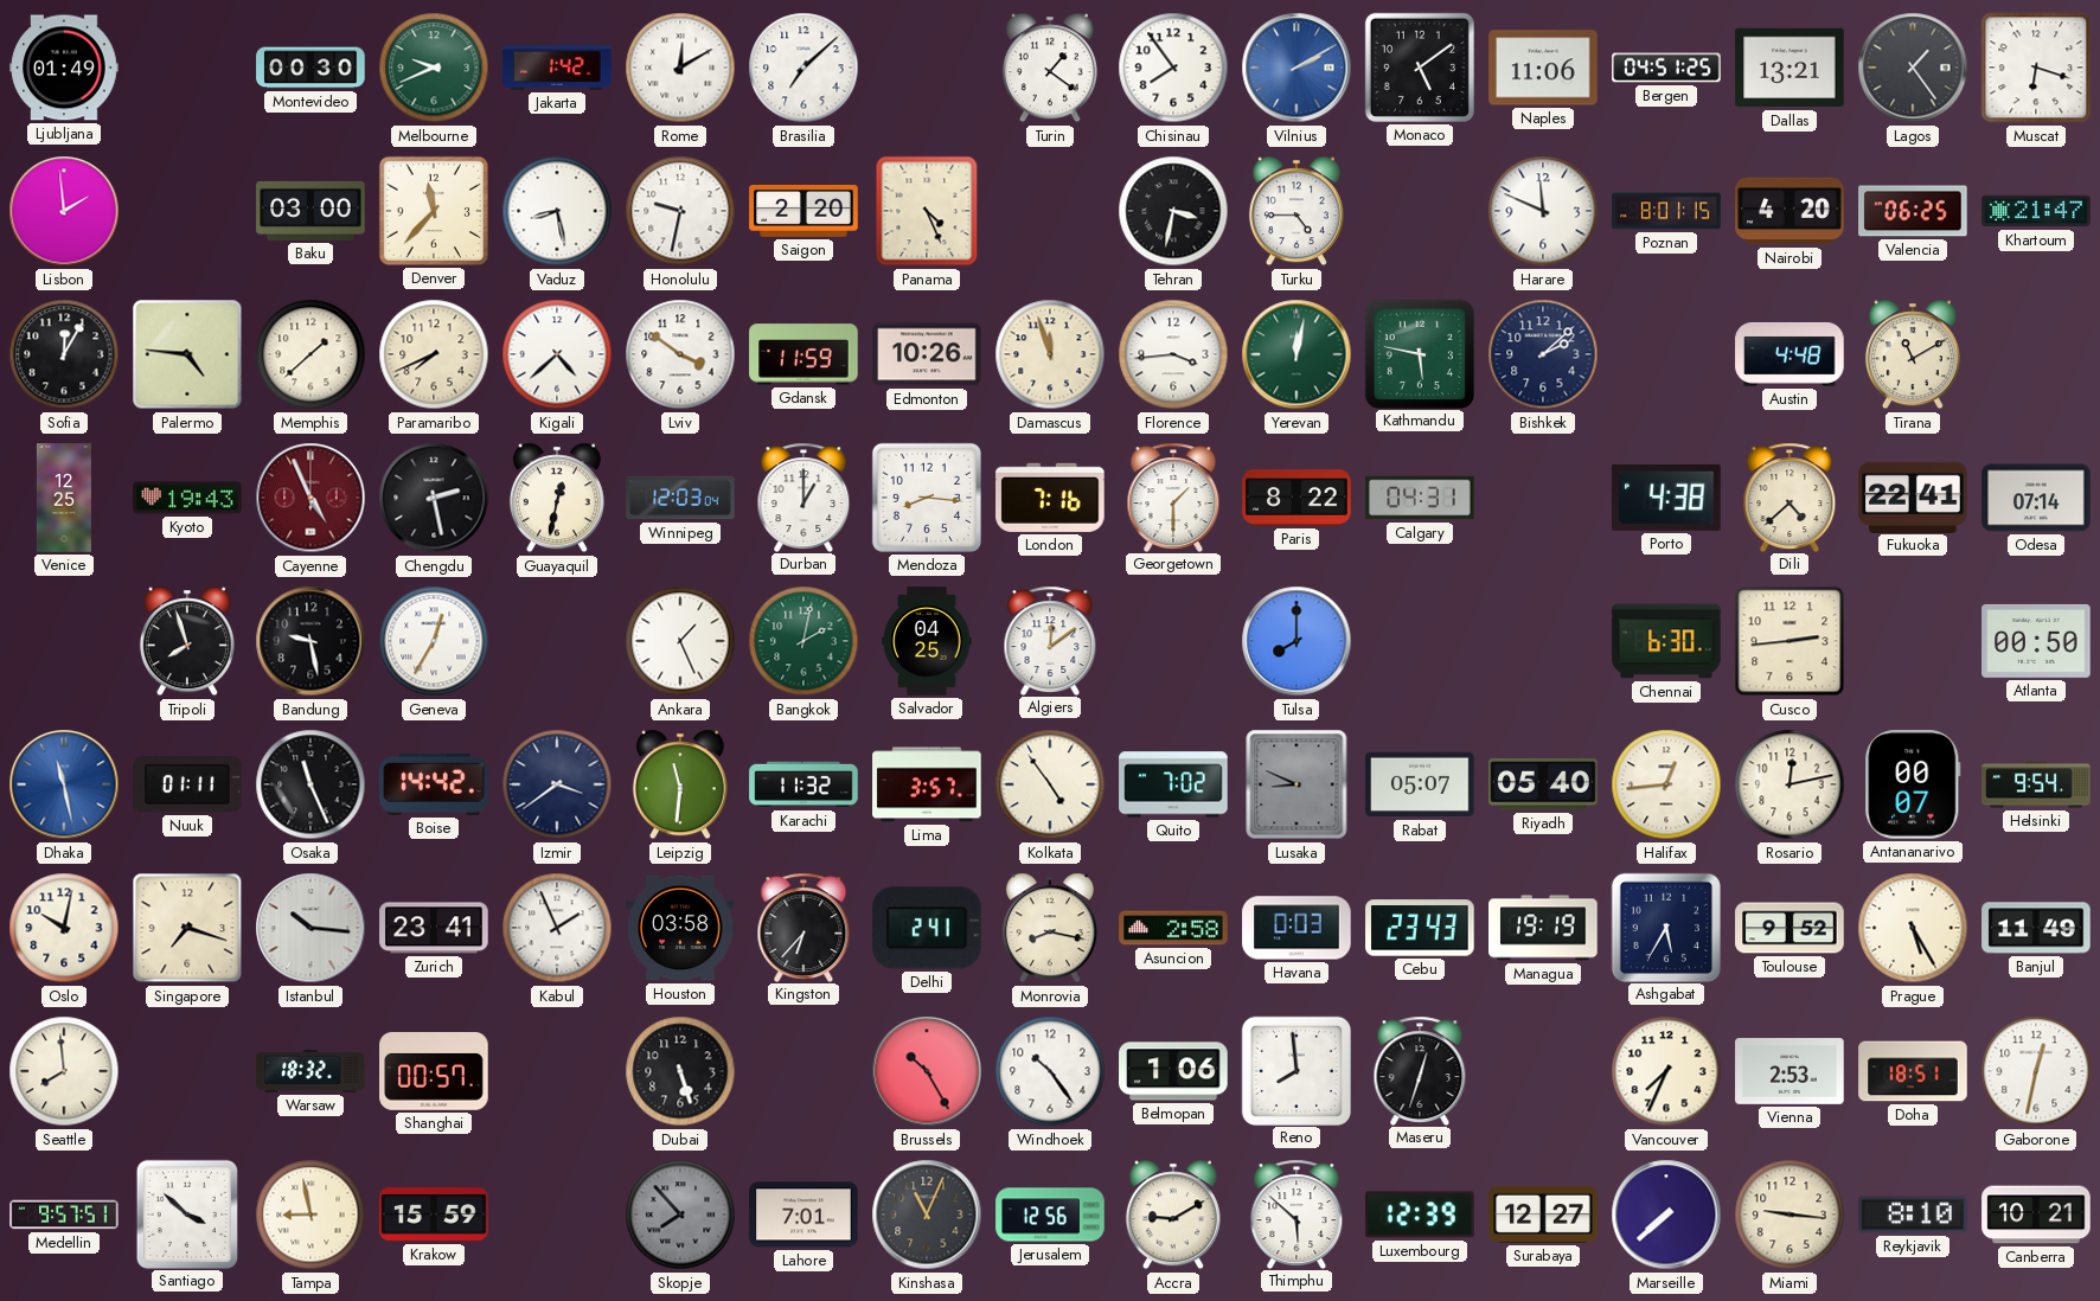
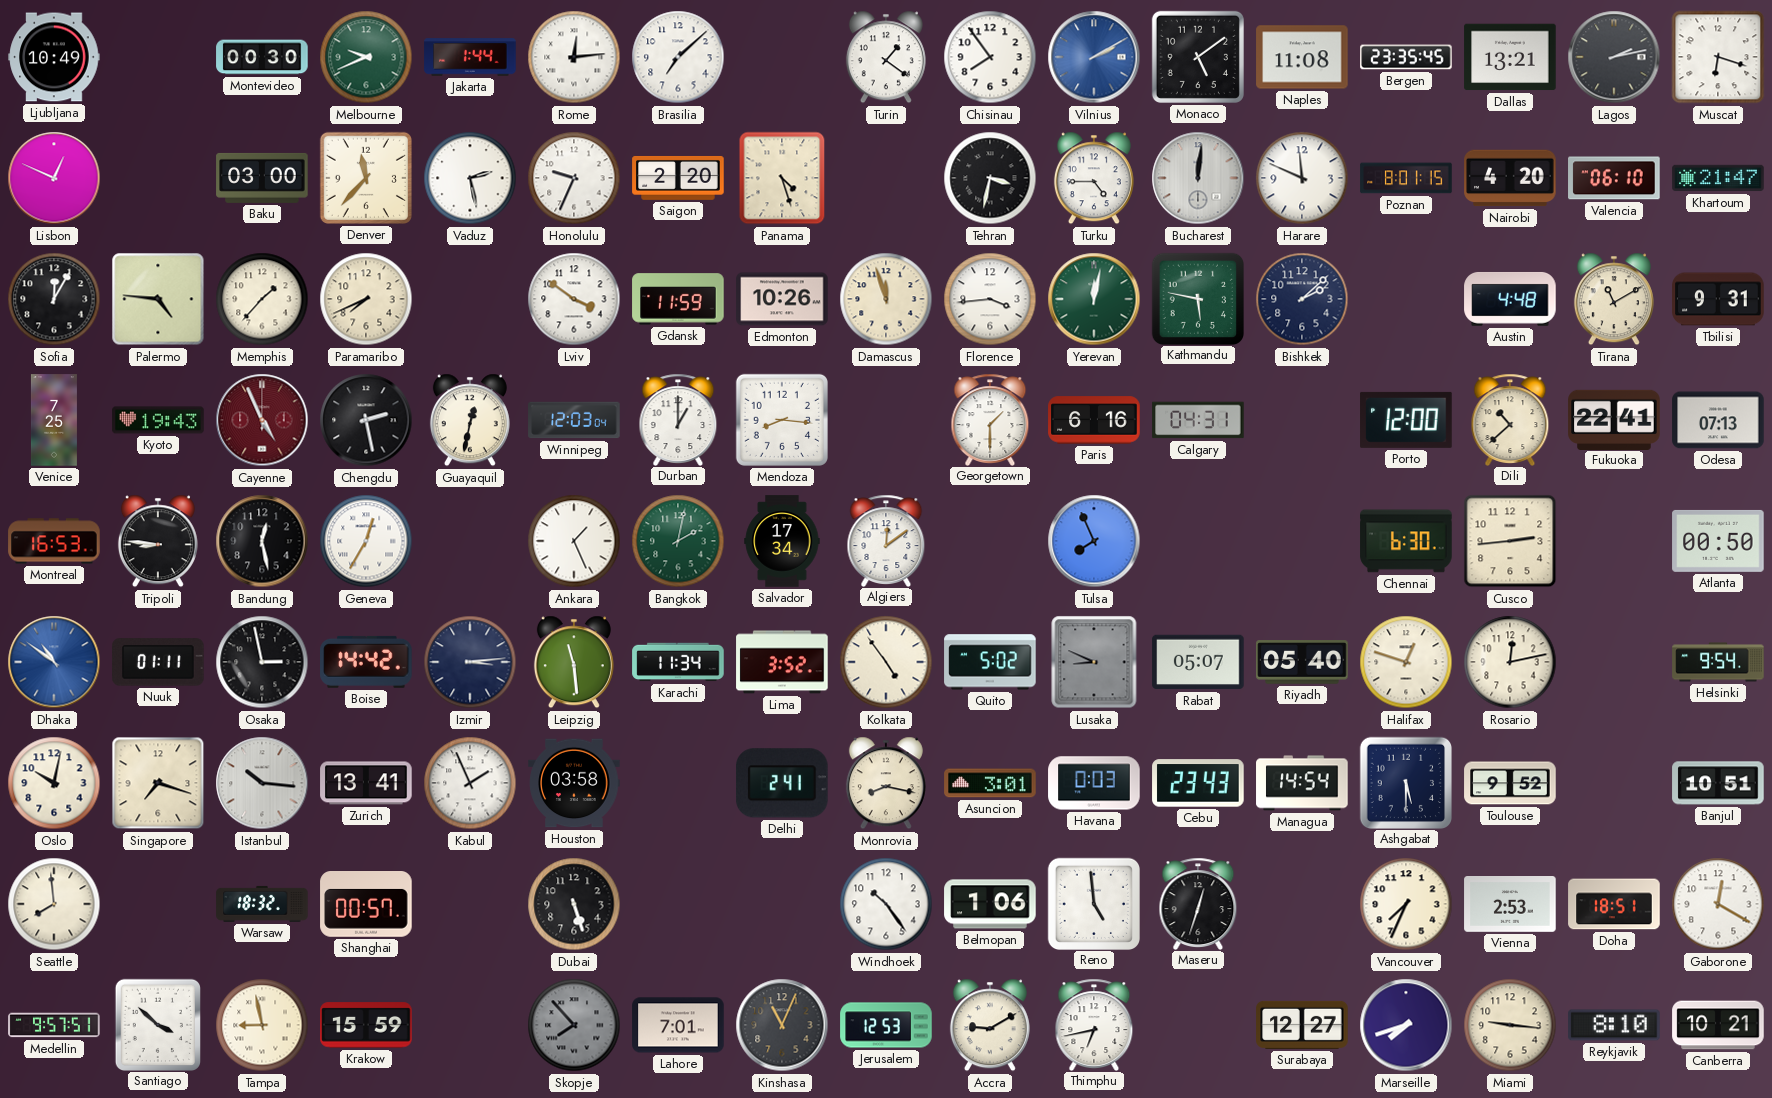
Ljubljana: 01:49 -> 10:49 (54, 57)
Jakarta: 1:42 -> 1:44 (470, 57)
Rome: 12:10 -> 12:14 (574, 57)
Naples: 11:06 -> 11:08 (1302, 57)
Bergen: 04:51 -> 23:35 (1406, 57)
Lagos: 1:24 -> 2:13 (1614, 57)
Lisbon: 1:59 -> 12:49 (54, 178)
Vaduz: 8:28 -> 2:28 (470, 178)
Honolulu: 9:32 -> 9:34 (574, 178)
Panama: 4:26 -> 4:27 (782, 178)
Bucharest: none -> 12:01 (1198, 178)
Valencia: 06:25 -> 06:10 (1614, 178)
Memphis: 1:38 -> 1:37 (262, 299)
Kigali: 4:38 -> none (557, 354)
Tbilisi: none -> 9:31 (1718, 299)
Venice: 12:25 -> 7:25 (54, 420)
London: 7:16 -> none (1050, 498)
Paris: 8:22 -> 6:16 (1094, 420)
Porto: 4:38 -> 12:00 (1406, 420)
Dili: 4:38 -> 10:38 (1510, 419)
Odesa: 07:14 -> 07:13 (1718, 420)
Montreal: none -> 16:53 (54, 541)
Tripoli: 7:57 -> 8:46 (158, 541)
Bandung: 9:28 -> 12:28 (262, 541)
Salvador: 04:25 -> 17:34 (782, 541)
Tulsa: 8:00 -> 7:56 (1094, 541)
Dhaka: 11:28 -> 10:51 (54, 662)
Osaka: 11:26 -> 2:58 (262, 662)
Izmir: 3:39 -> 3:14 (470, 662)
Leipzig: 11:31 -> 11:29 (574, 662)
Karachi: 11:32 -> 11:34 (678, 662)
Lima: 3:57 -> 3:52 (782, 662)
Quito: 7:02 -> 5:02 (990, 662)
Halifax: 12:44 -> 12:48 (1406, 662)
Antananarivo: 00:07 -> none (1913, 784)
Zurich: 23:41 -> 13:41 (366, 783)
Kingston: 6:37 -> none (803, 927)
Asuncion: 2:58 -> 3:01 (990, 783)
Managua: 19:19 -> 14:54 (1302, 783)
Ashgabat: 5:35 -> 5:30 (1405, 782)
Prague: 5:25 -> none (1913, 928)
Banjul: 11:49 -> 10:51 (1718, 783)
Brussels: 10:25 -> none (927, 1071)
Reno: 7:59 -> 4:59 (1093, 903)
Gaborone: 12:32 -> 12:20 (1718, 904)
Jerusalem: 12:56 -> 12:53 (886, 1025)
Thimphu: 5:52 -> 6:43 (1094, 1024)
Luxembourg: 12:39 -> none (1420, 1215)
Marseille: 7:38 -> 7:42 (1406, 1025)
